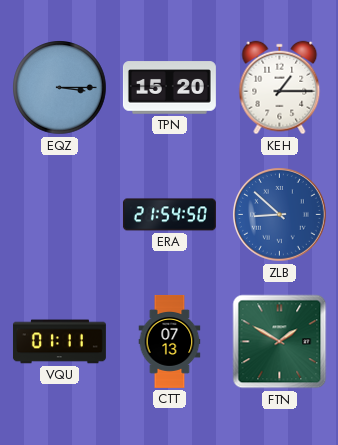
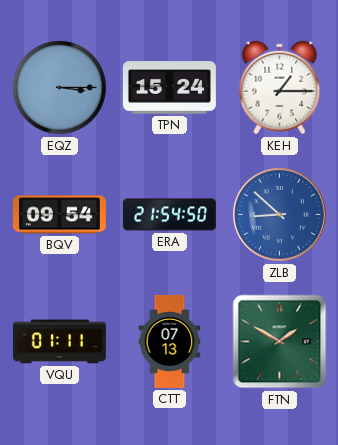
TPN: 15:20 -> 15:24 (169, 88)
BQV: none -> 09:54 (59, 215)
